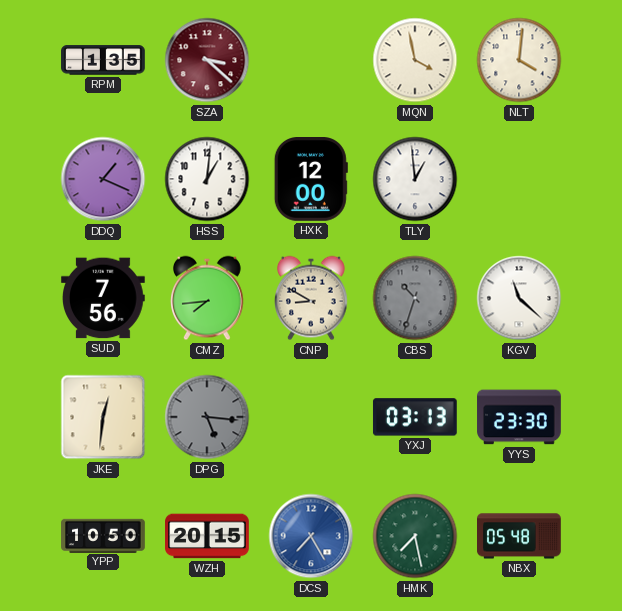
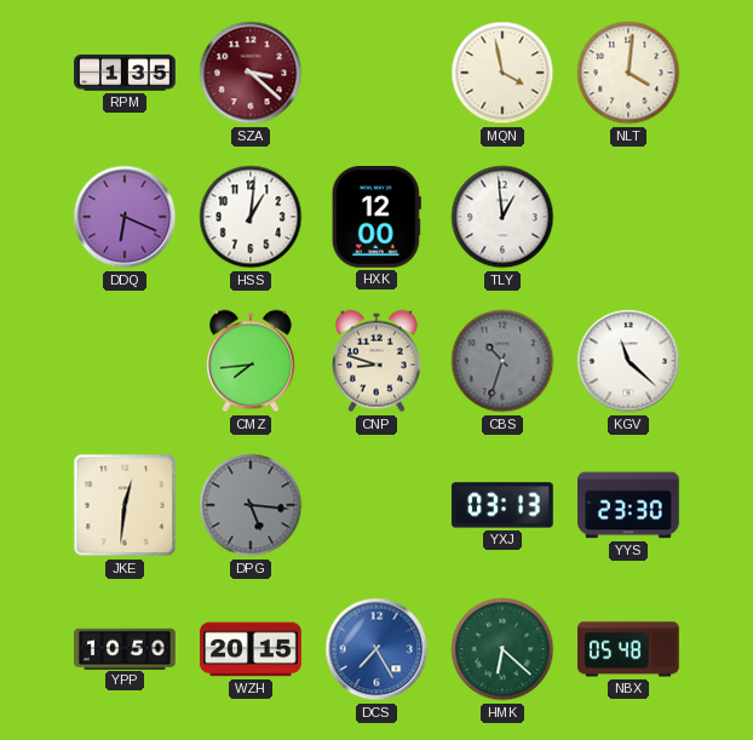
DDQ: 1:19 -> 6:19 (125, 217)
SUD: 7:56 -> none (104, 298)
CNP: 8:50 -> 8:48 (378, 361)
HMK: 7:28 -> 6:22 (502, 649)
